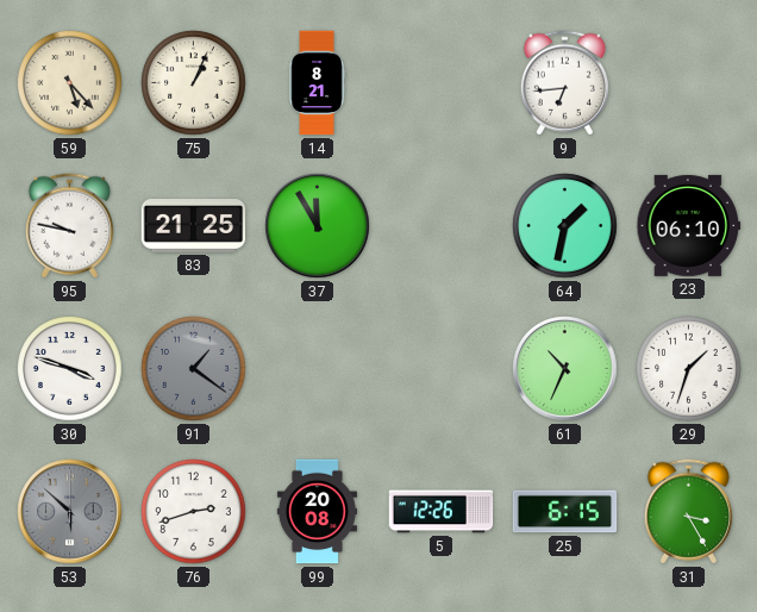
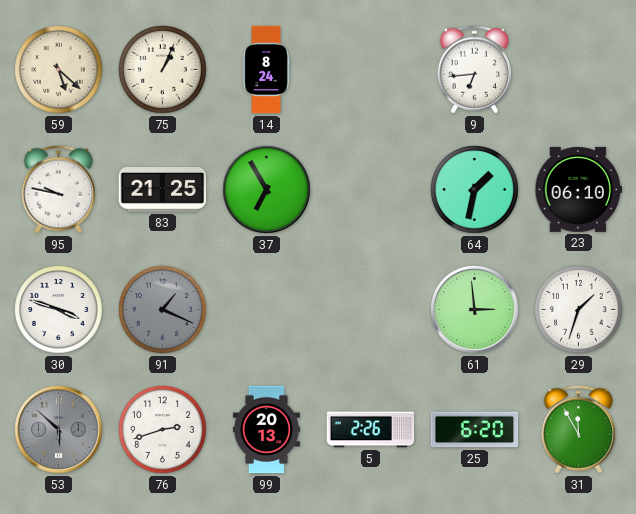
59: 5:23 -> 5:22 (59, 70)
14: 8:21 -> 8:24 (266, 70)
37: 11:55 -> 6:55 (267, 190)
91: 1:21 -> 1:19 (163, 310)
61: 10:34 -> 2:59 (475, 310)
99: 20:08 -> 20:13 (266, 430)
5: 12:26 -> 2:26 (371, 430)
25: 6:15 -> 6:20 (475, 430)
31: 3:25 -> 11:55 (578, 430)
